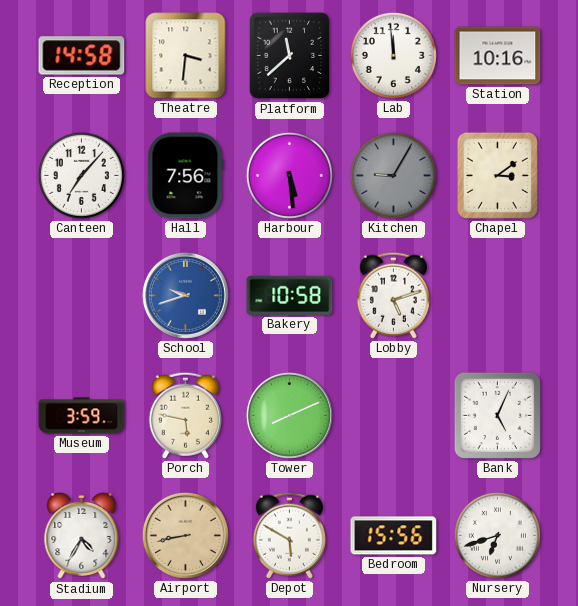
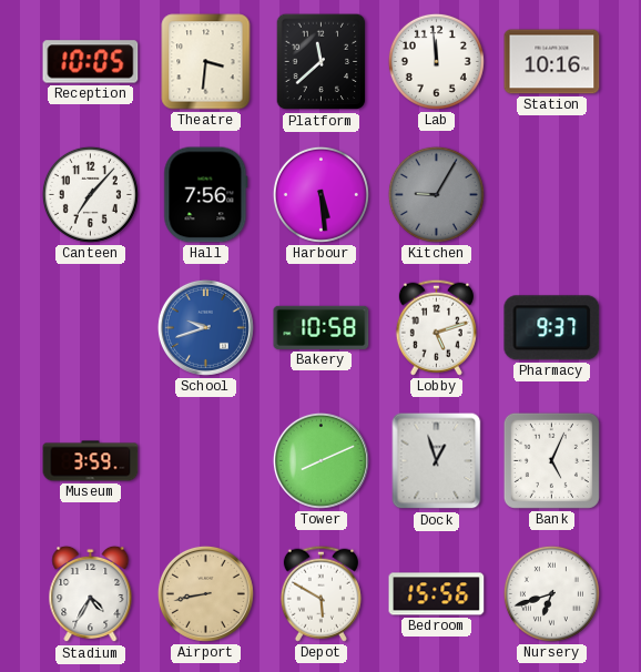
Reception: 14:58 -> 10:05 (91, 62)
Chapel: 3:09 -> none (497, 175)
Pharmacy: none -> 9:37 (552, 328)
Porch: 5:47 -> none (185, 415)
Dock: none -> 12:57 (437, 461)
